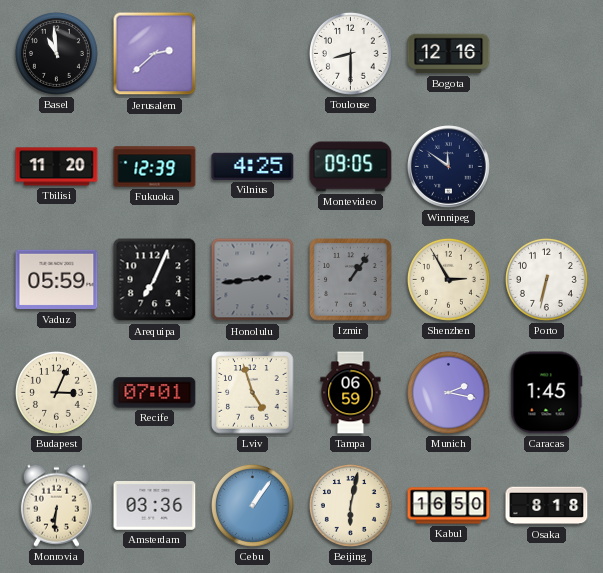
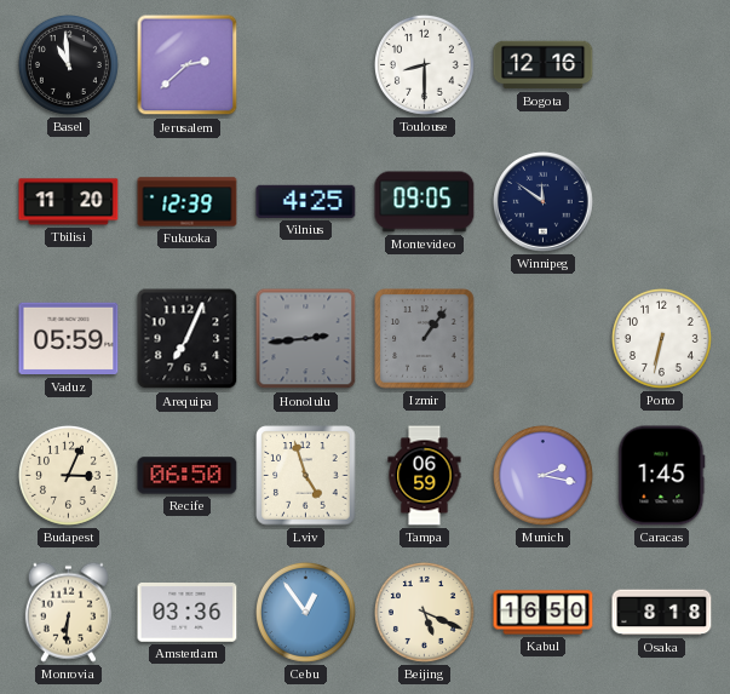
Shenzhen: 2:55 -> none (448, 279)
Recife: 07:01 -> 06:50 (188, 476)
Cebu: 1:06 -> 12:54 (305, 612)
Beijing: 6:02 -> 5:19 (424, 612)
